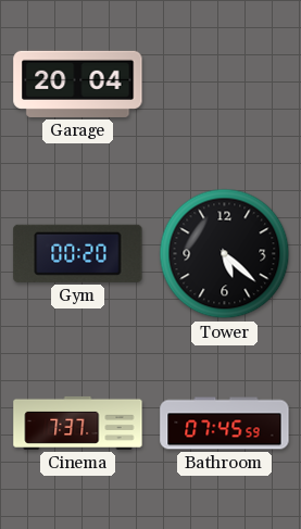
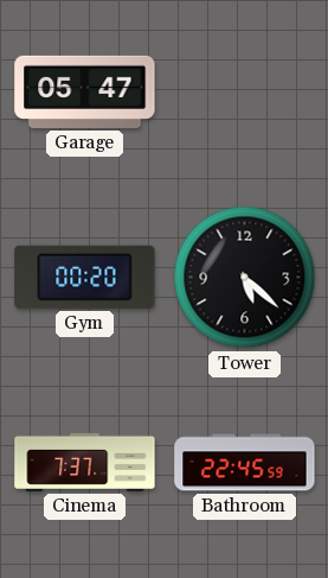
Garage: 20:04 -> 05:47 (85, 91)
Bathroom: 07:45 -> 22:45 (245, 463)
